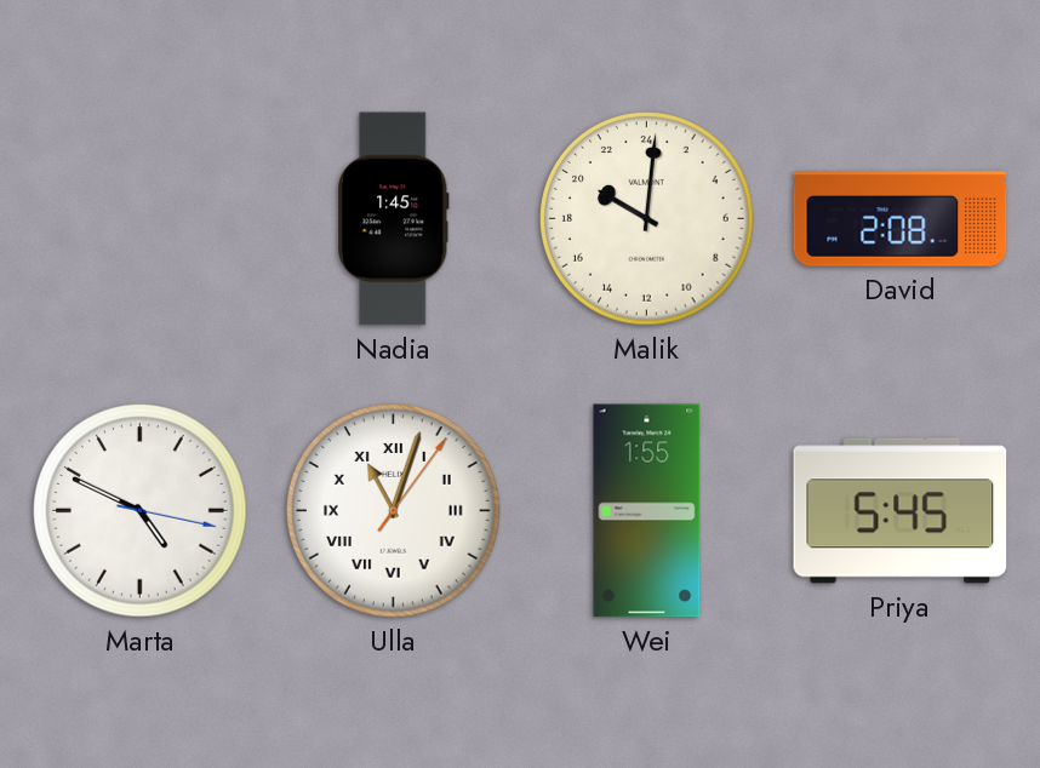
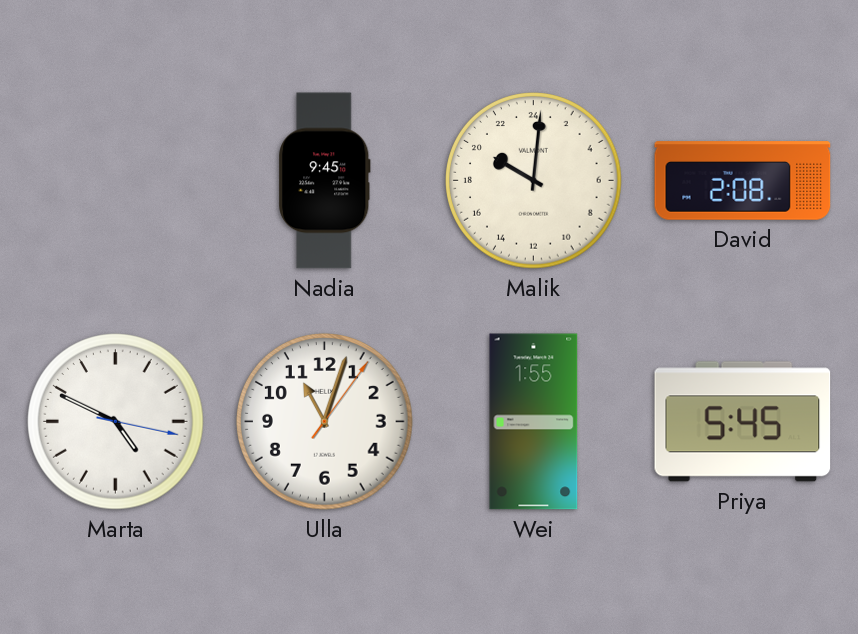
Nadia: 1:45 -> 9:45 (325, 181)
Ulla numerals: Roman -> Arabic (325, 422)
